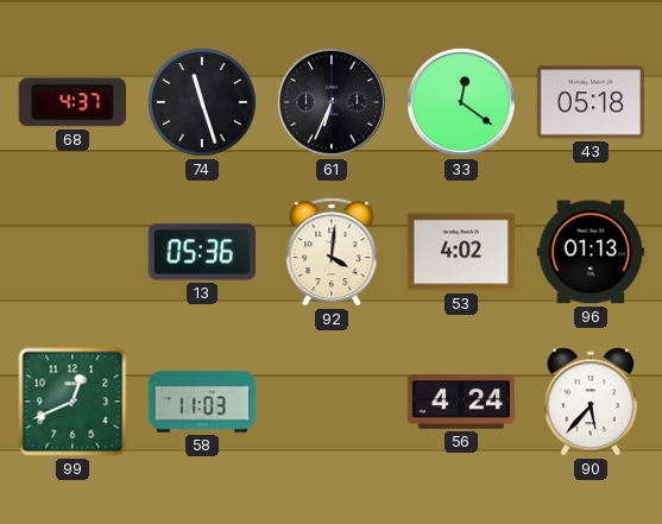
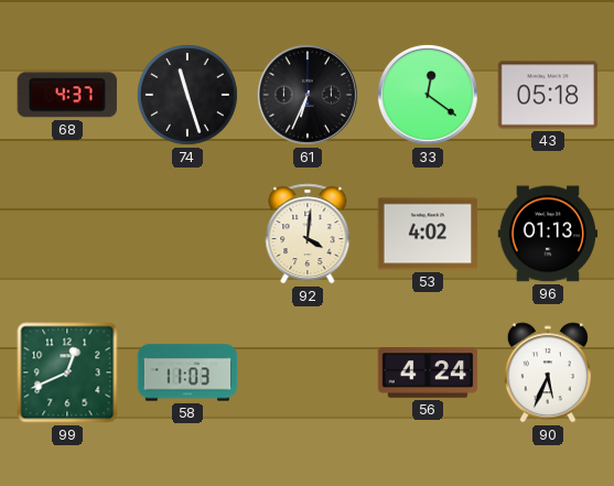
13: 05:36 -> none (201, 252)
90: 5:37 -> 5:34 (548, 372)
